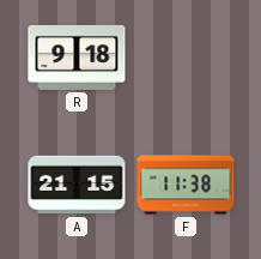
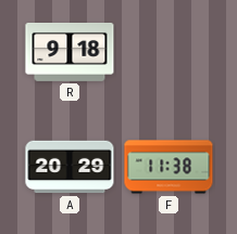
A: 21:15 -> 20:29 (70, 167)
